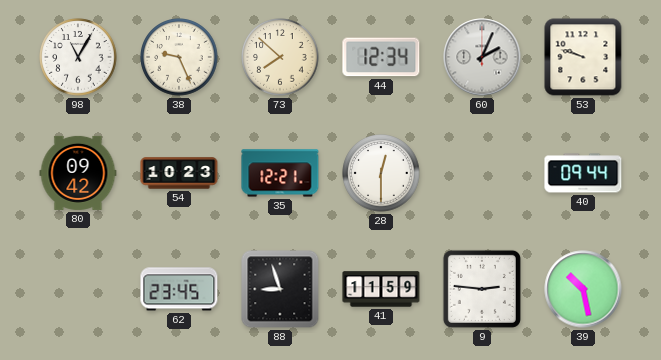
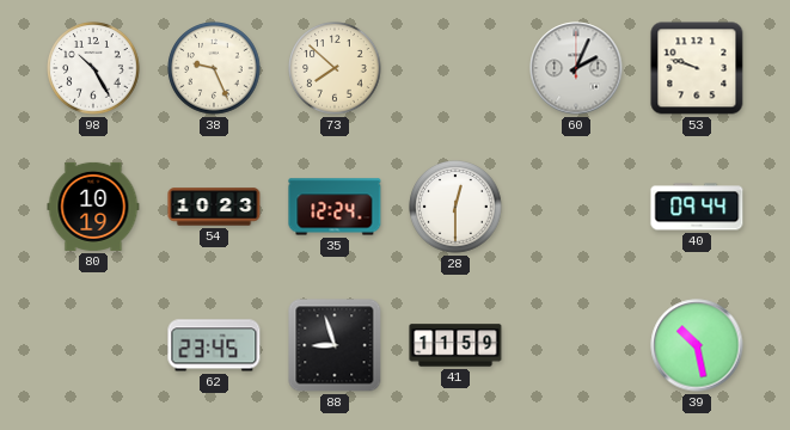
98: 11:05 -> 10:25 (93, 68)
44: 12:34 -> none (381, 57)
80: 09:42 -> 10:19 (93, 207)
35: 12:21 -> 12:24 (335, 207)
9: 2:46 -> none (482, 289)
